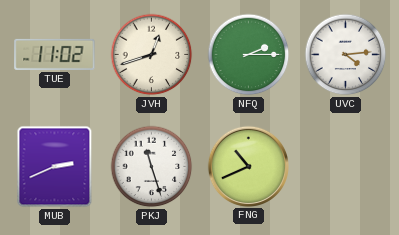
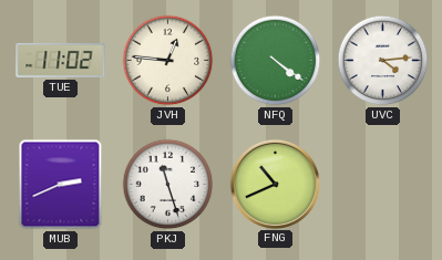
JVH: 12:42 -> 12:46 (168, 61)
NFQ: 2:15 -> 4:21 (276, 61)
